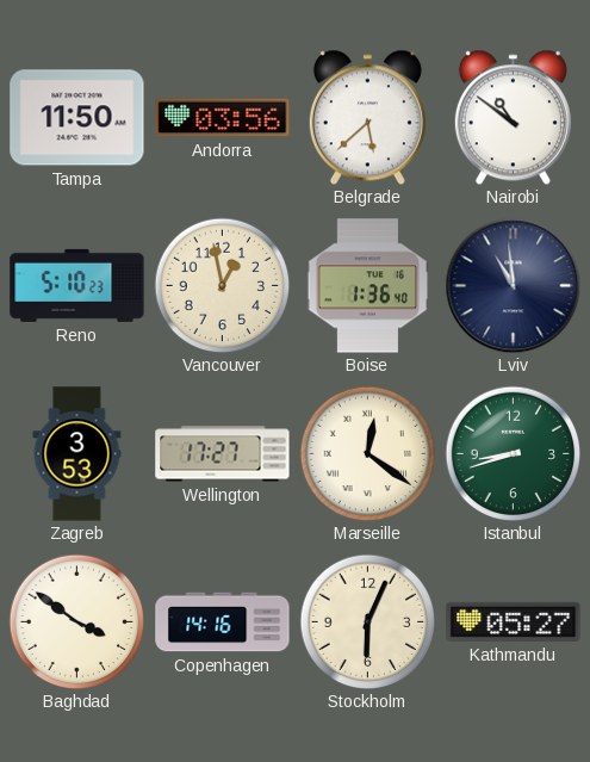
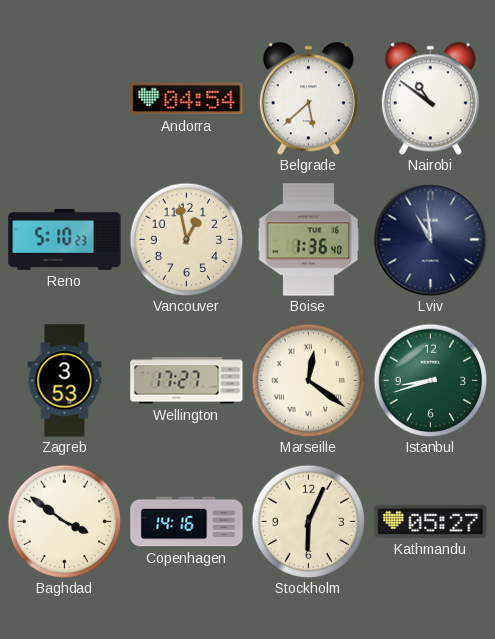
Tampa: 11:50 -> none (77, 118)
Andorra: 03:56 -> 04:54 (187, 99)
